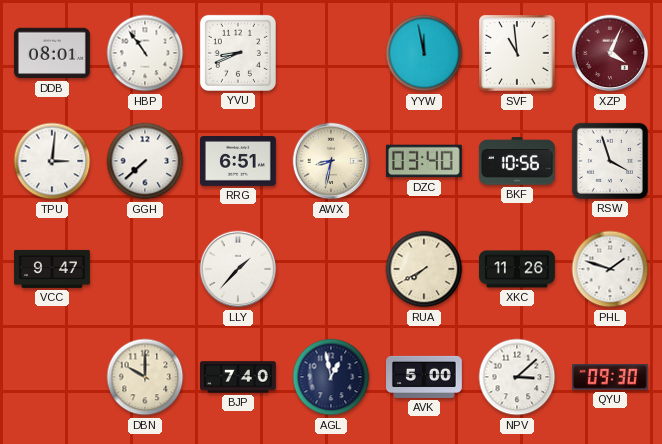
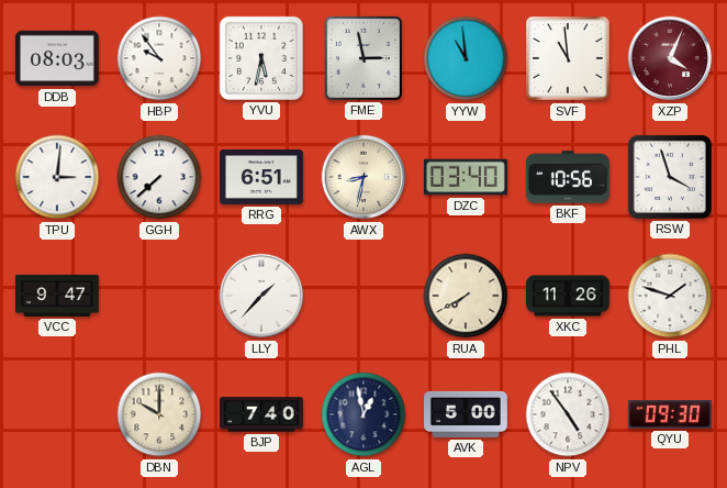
DDB: 08:01 -> 08:03 (57, 58)
HBP: 10:54 -> 9:54 (159, 58)
YVU: 8:41 -> 5:32 (261, 58)
FME: none -> 2:58 (363, 58)
YYW: 11:58 -> 10:59 (466, 58)
NPV: 3:08 -> 4:54 (568, 414)
